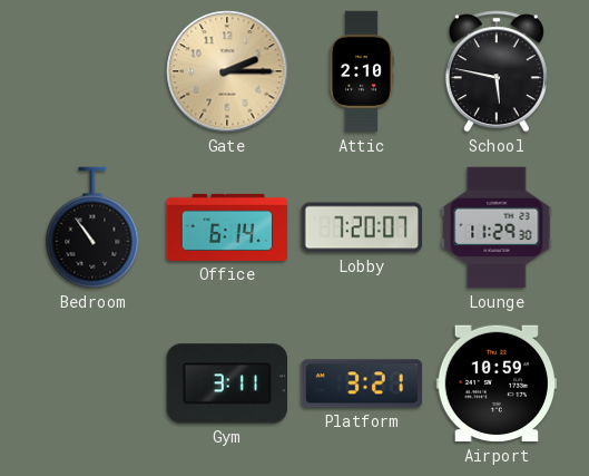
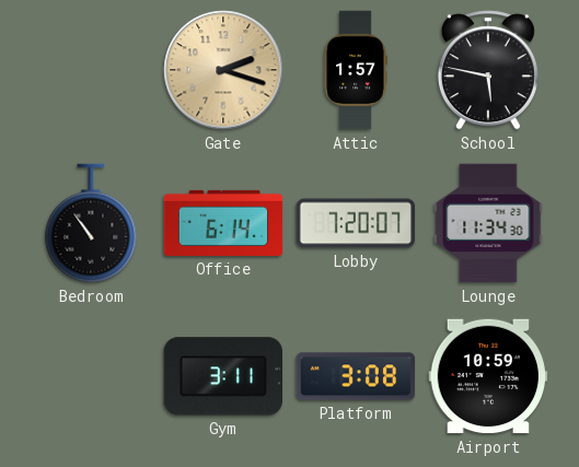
Gate: 2:15 -> 2:18 (223, 70)
Attic: 2:10 -> 1:57 (356, 70)
Lounge: 11:29 -> 11:34 (488, 223)
Platform: 3:21 -> 3:08 (356, 376)
